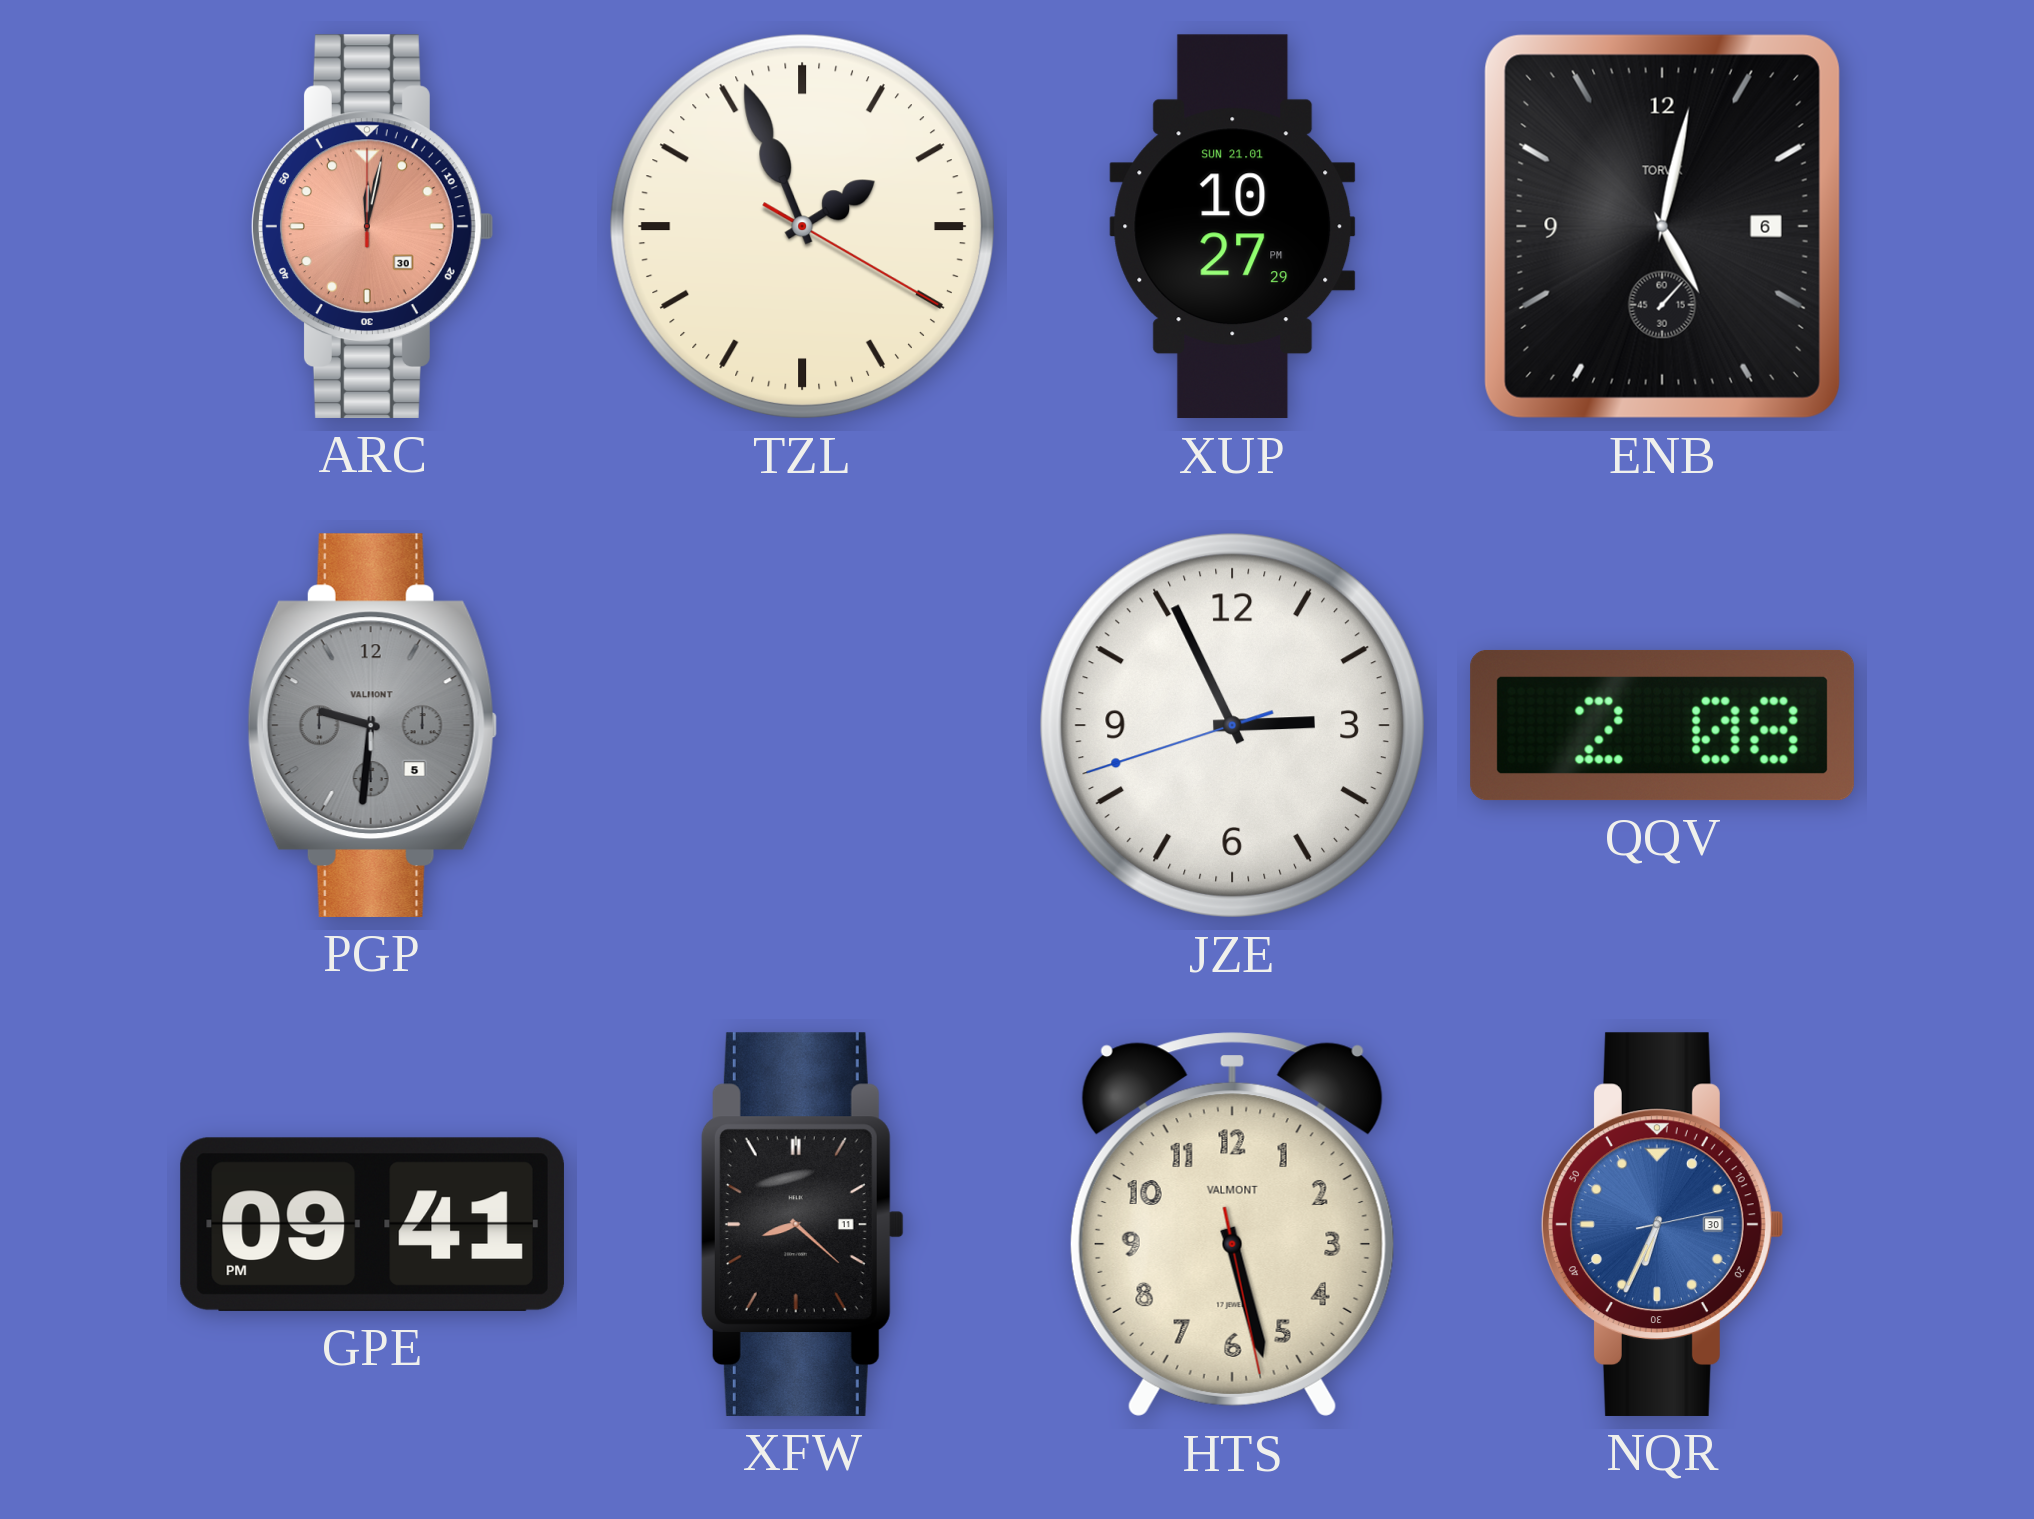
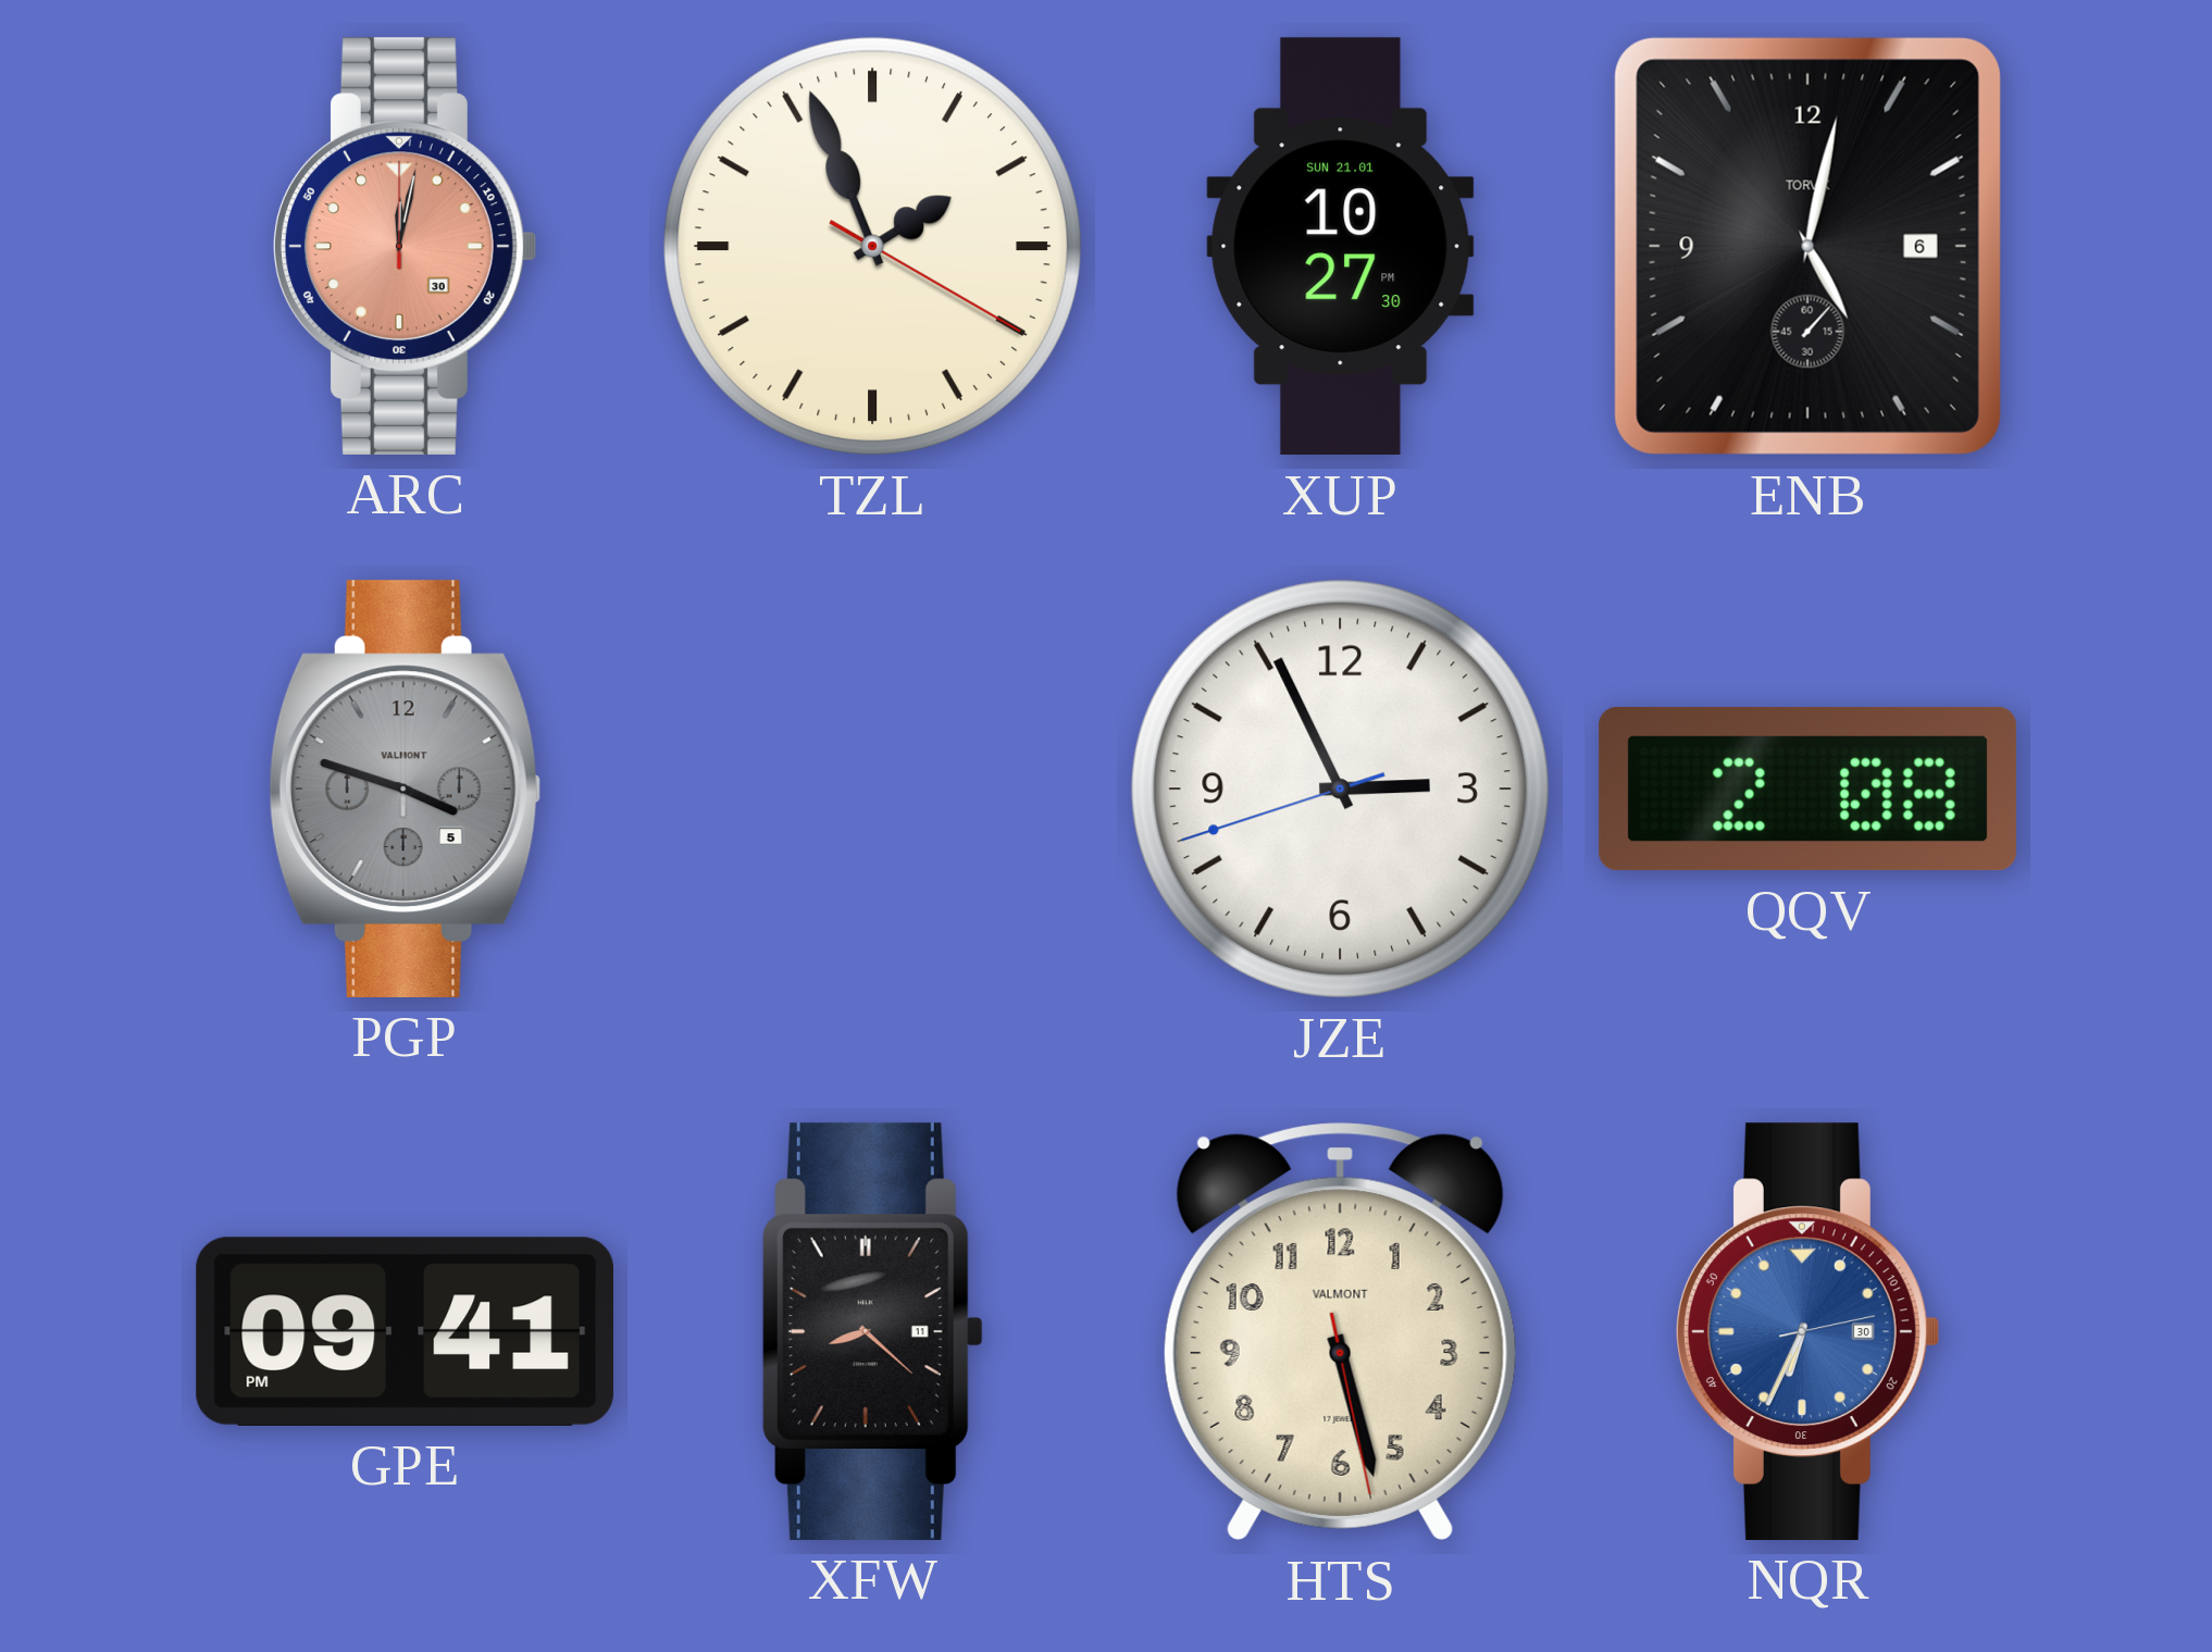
XUP: 10:27:29 PM -> 10:27:30 PM (1341, 247)
PGP: 9:31 -> 3:48 (405, 788)
